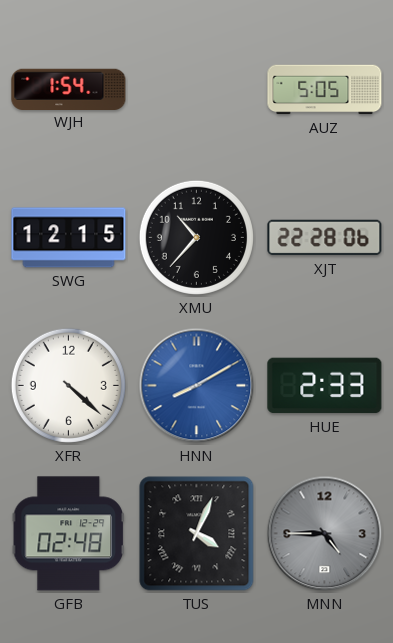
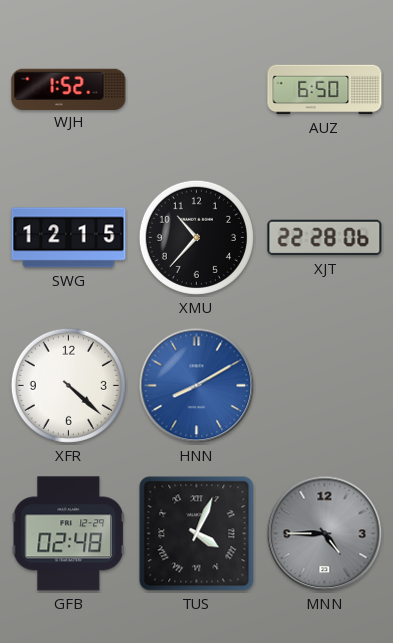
WJH: 1:54 -> 1:52 (69, 89)
AUZ: 5:05 -> 6:50 (325, 90)
HUE: 2:33 -> none (325, 386)
